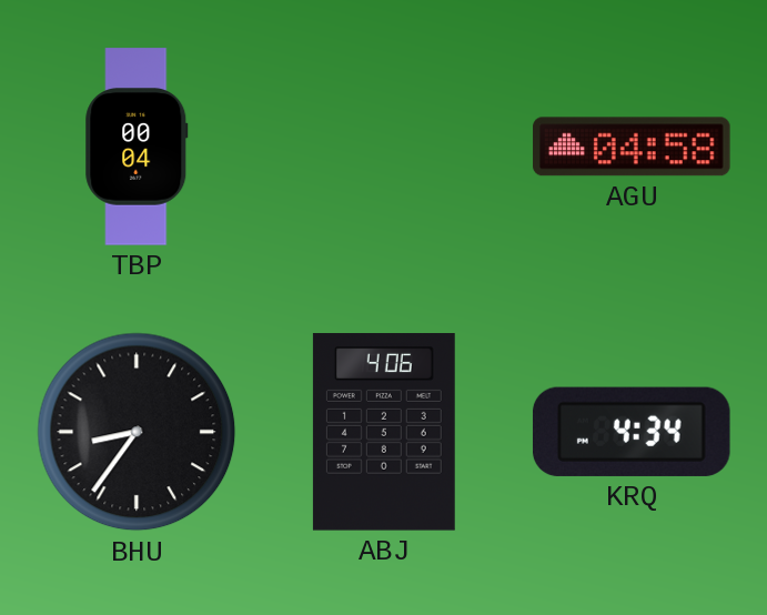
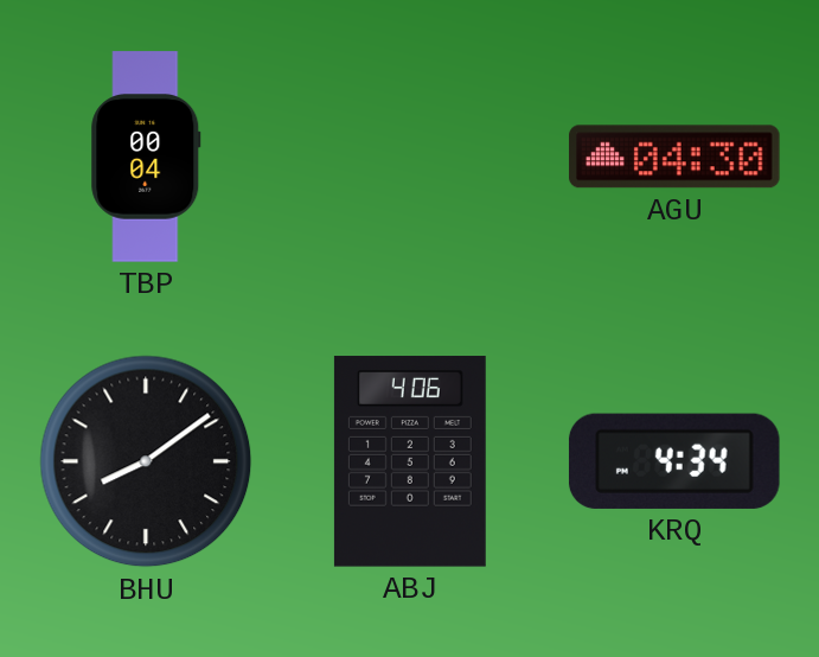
AGU: 04:58 -> 04:30 (674, 157)
BHU: 8:36 -> 8:09 (146, 461)
